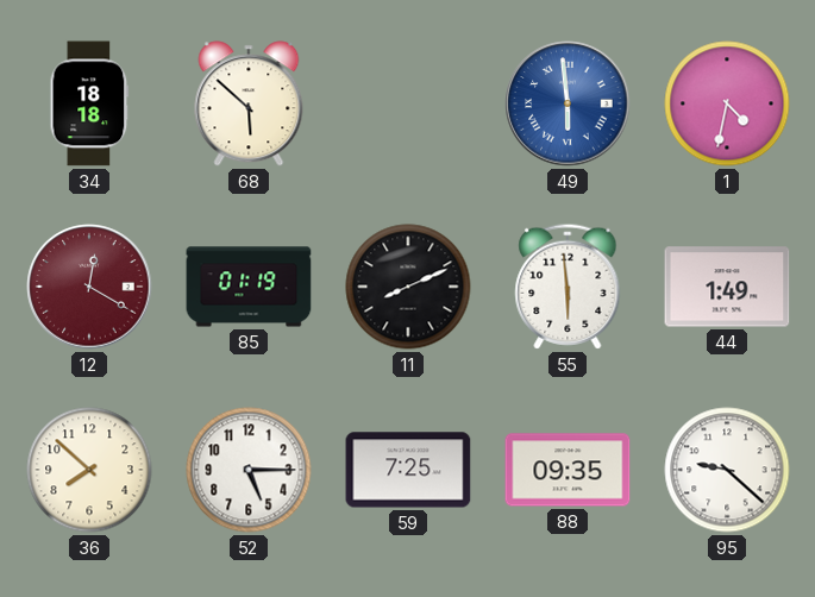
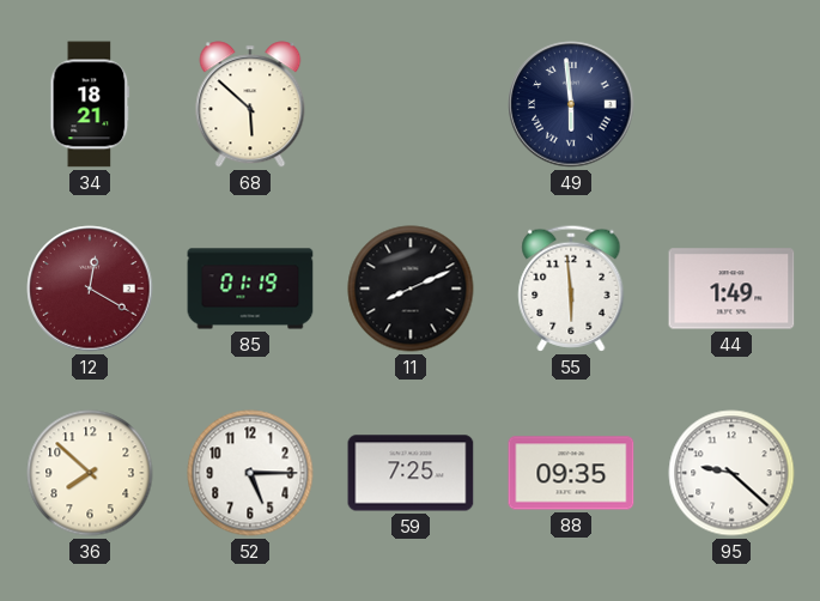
34: 18:18 -> 18:21 (90, 104)
49 dial: blue -> navy (571, 104)
1: 4:32 -> none (727, 103)
